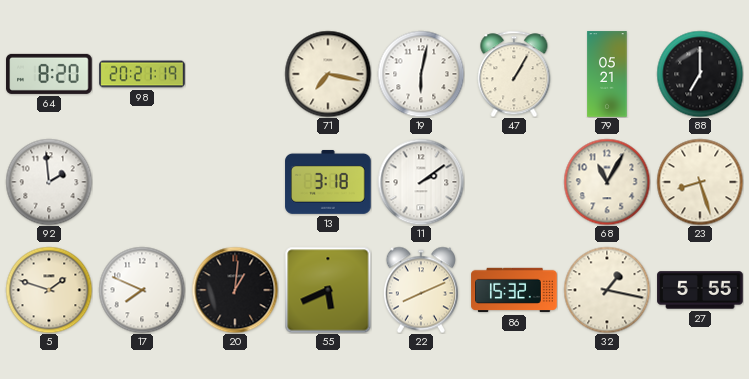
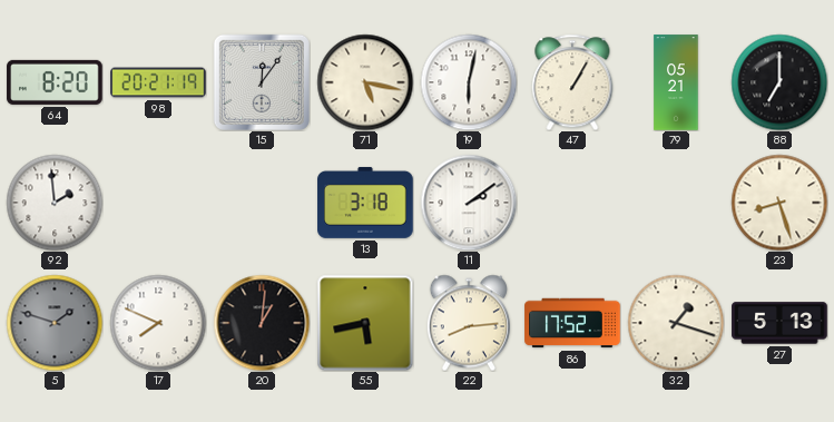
15: none -> 12:06 (262, 82)
71: 7:17 -> 5:17 (365, 82)
68: 11:05 -> none (607, 182)
5 dial: cream -> grey (55, 323)
55: 5:41 -> 5:43 (365, 323)
22: 8:11 -> 8:14 (469, 323)
86: 15:32 -> 17:52 (572, 323)
32: 1:17 -> 1:18 (676, 323)
27: 5:55 -> 5:13 (779, 323)
